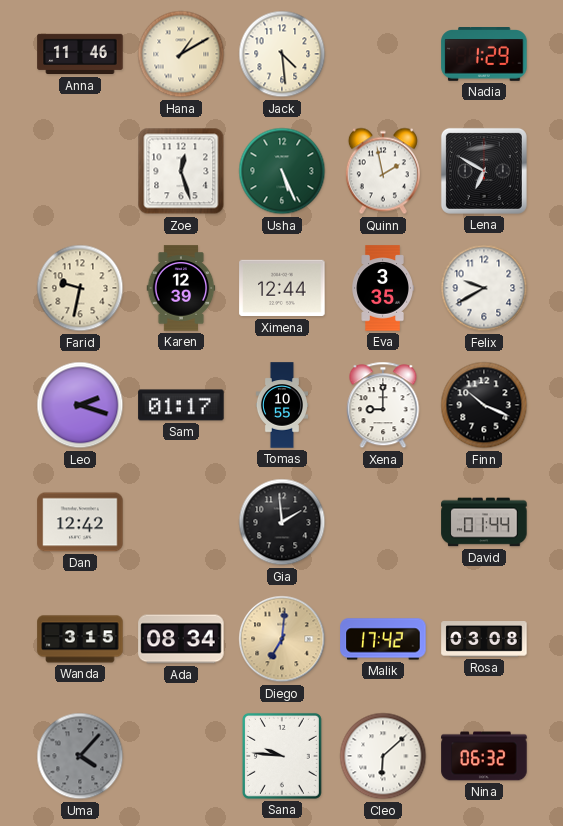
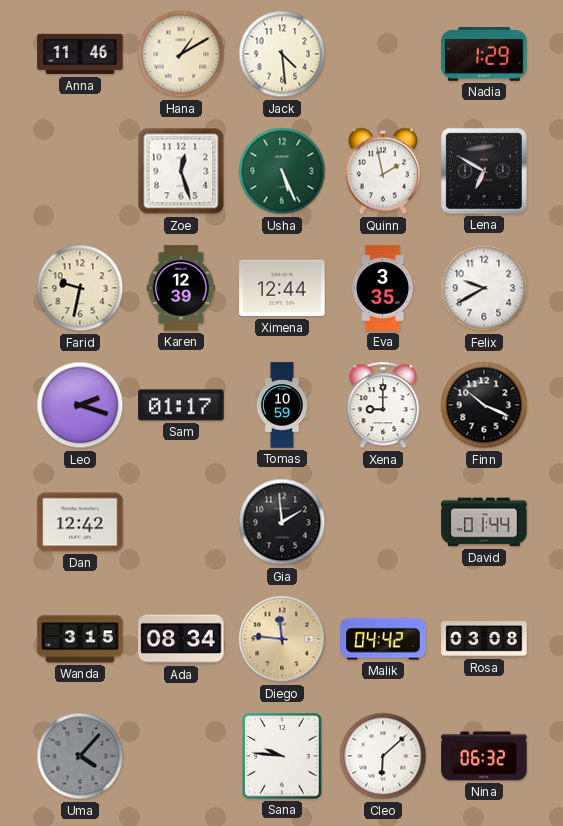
Tomas: 10:55 -> 10:59 (282, 405)
Diego: 7:01 -> 11:46 (282, 639)
Malik: 17:42 -> 04:42 (383, 639)
